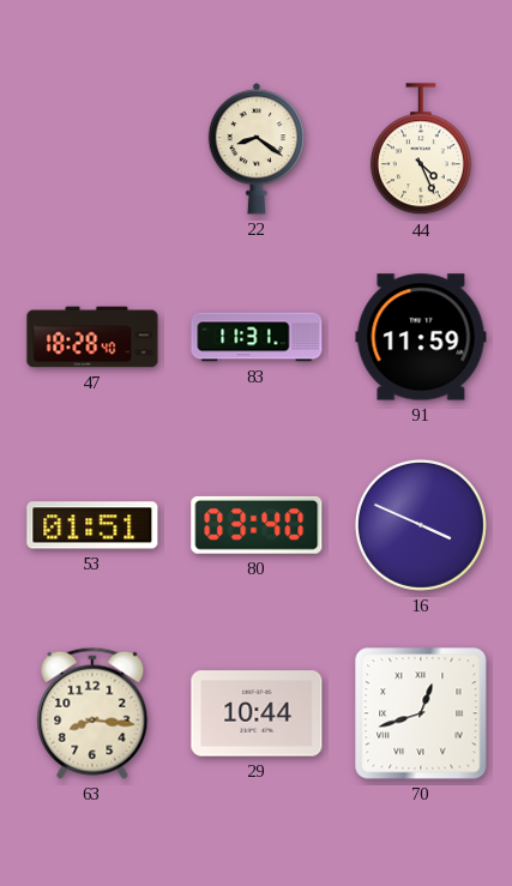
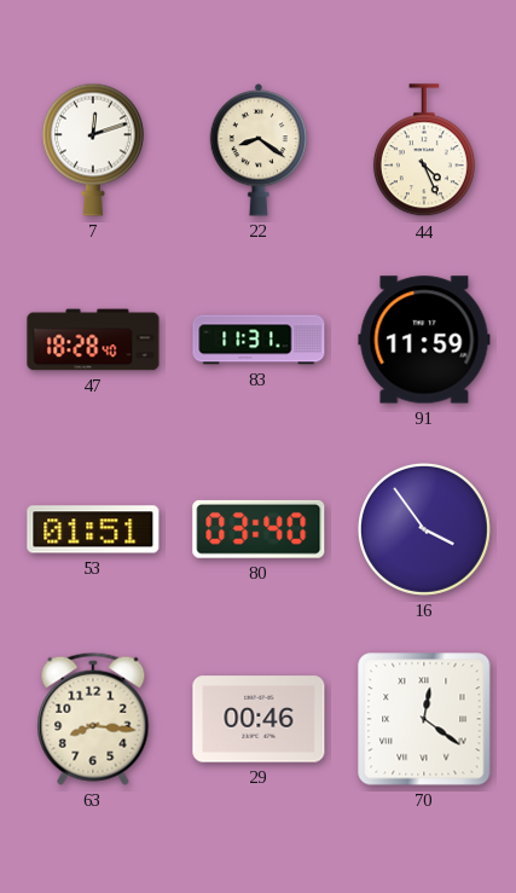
7: none -> 12:12 (93, 150)
16: 3:49 -> 3:54 (424, 529)
29: 10:44 -> 00:46 (259, 719)
70: 12:42 -> 12:21 (424, 719)
